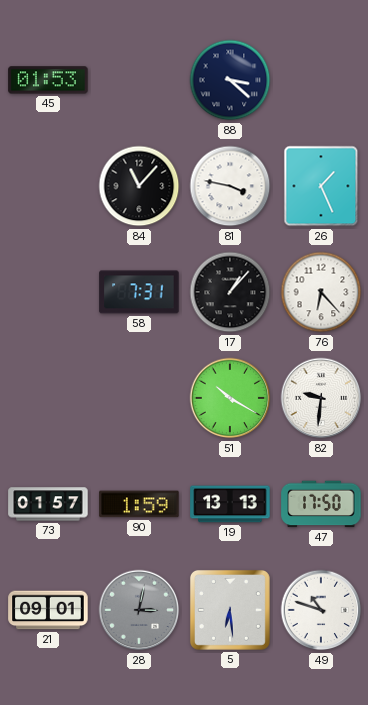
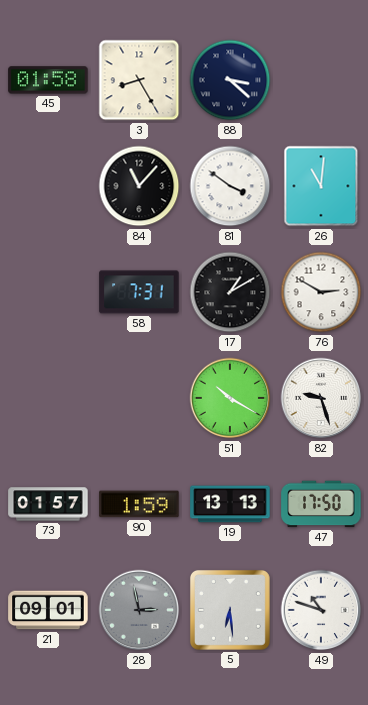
45: 01:53 -> 01:58 (48, 80)
3: none -> 8:25 (139, 80)
81: 3:47 -> 3:51 (230, 186)
26: 1:26 -> 11:01 (321, 186)
17: 1:07 -> 1:10 (230, 292)
76: 6:23 -> 2:50 (321, 292)
82: 9:31 -> 9:27 (321, 398)
28: 3:02 -> 2:58 (139, 610)
